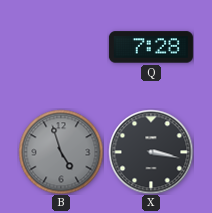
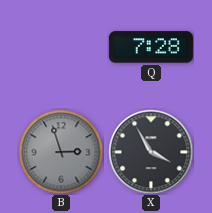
B: 4:57 -> 2:57 (61, 152)
X: 3:17 -> 3:55 (151, 152)
